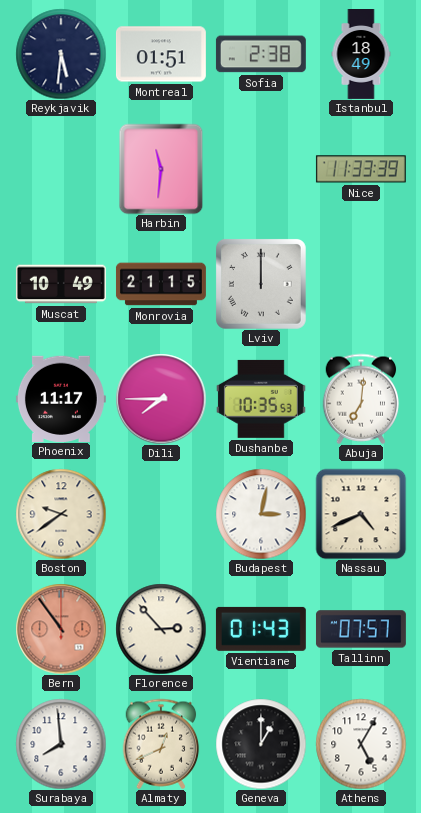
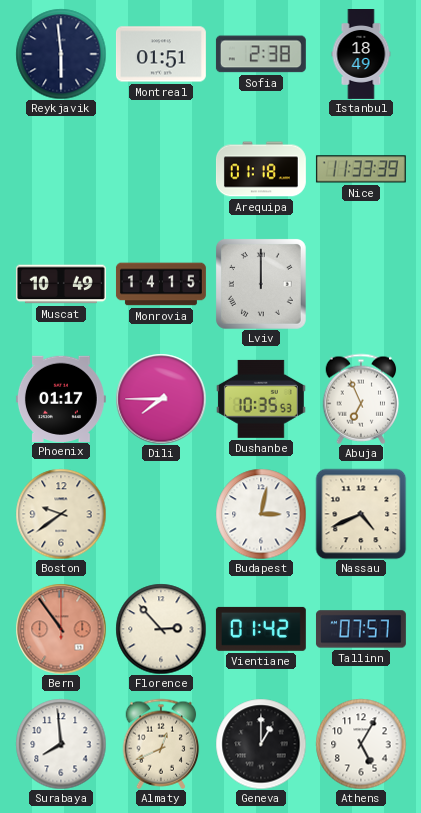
Reykjavik: 5:31 -> 5:59 (61, 54)
Harbin: 11:31 -> none (161, 169)
Arequipa: none -> 01:18 (261, 169)
Monrovia: 21:15 -> 14:15 (161, 284)
Phoenix: 11:17 -> 01:17 (61, 398)
Abuja: 7:01 -> 6:56 (361, 399)
Vientiane: 01:43 -> 01:42 (261, 629)
